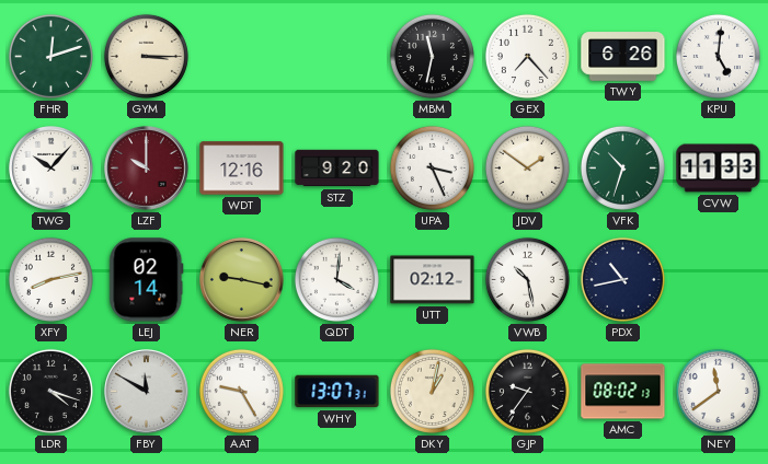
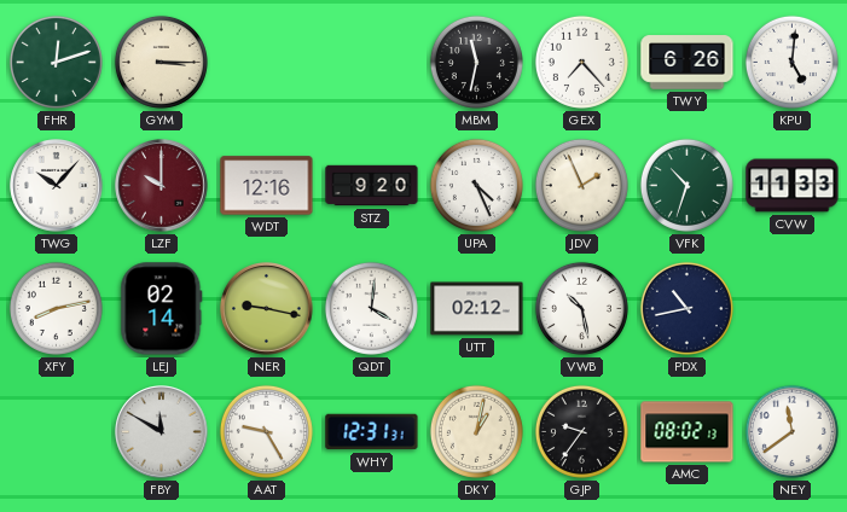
UPA: 3:26 -> 4:26 (476, 185)
JDV: 1:51 -> 1:56 (581, 185)
LDR: 4:18 -> none (50, 391)
WHY: 13:07 -> 12:31 (372, 432)
